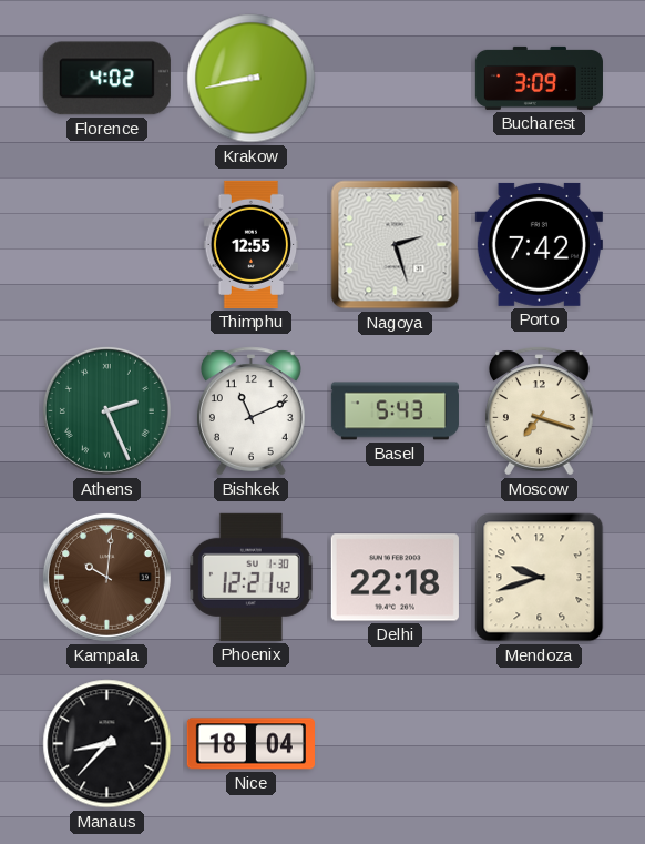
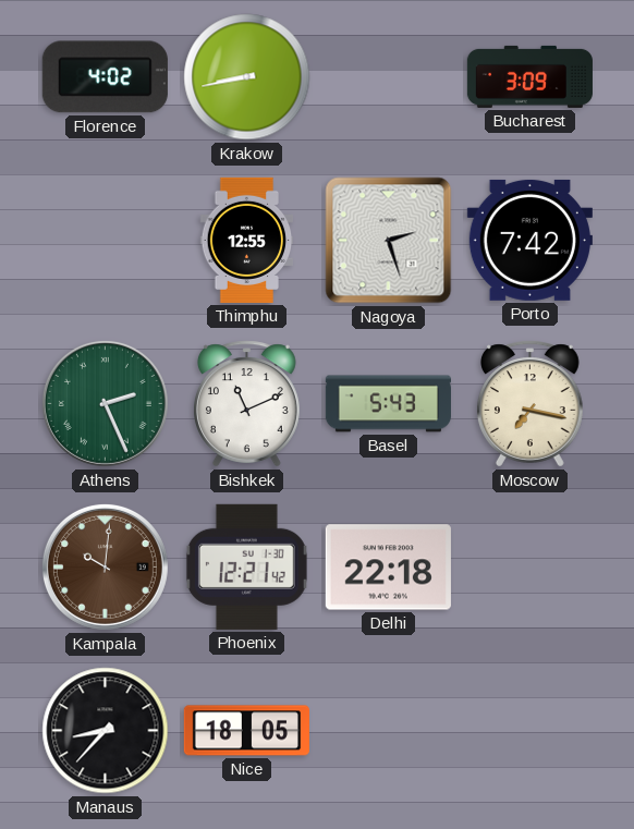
Moscow: 7:18 -> 7:17 (529, 404)
Mendoza: 9:42 -> none (540, 578)
Nice: 18:04 -> 18:05 (246, 731)
